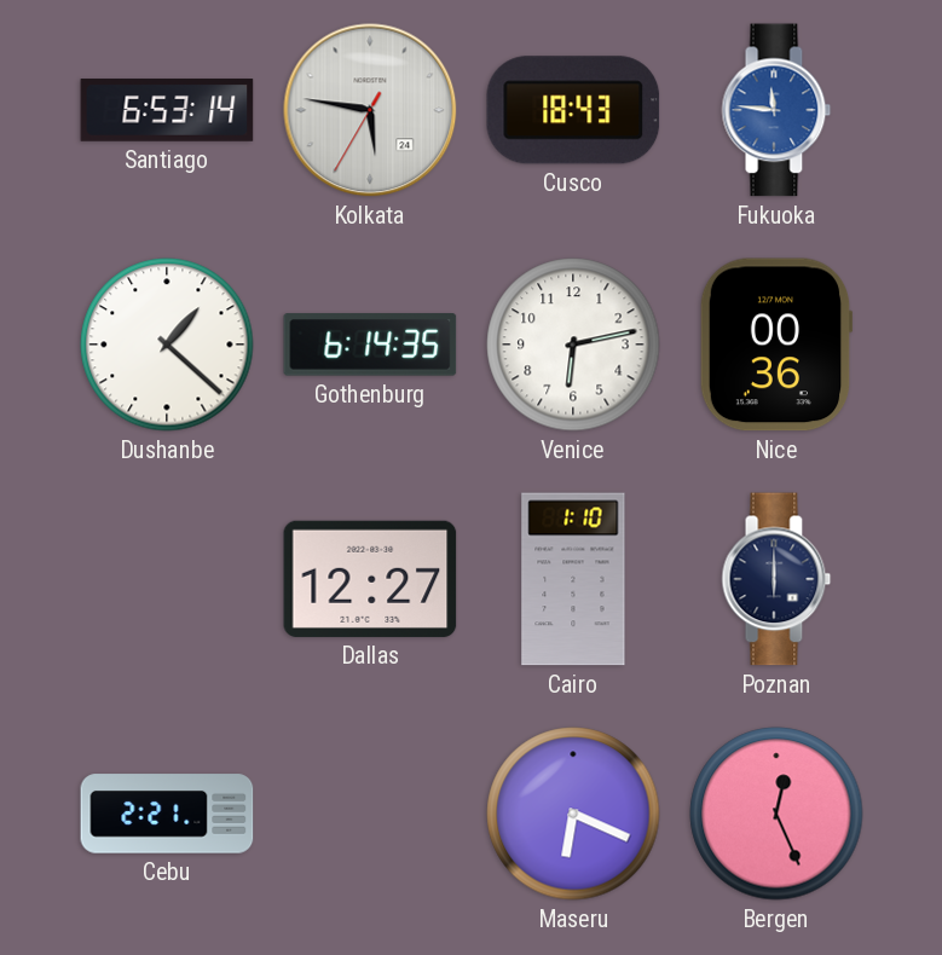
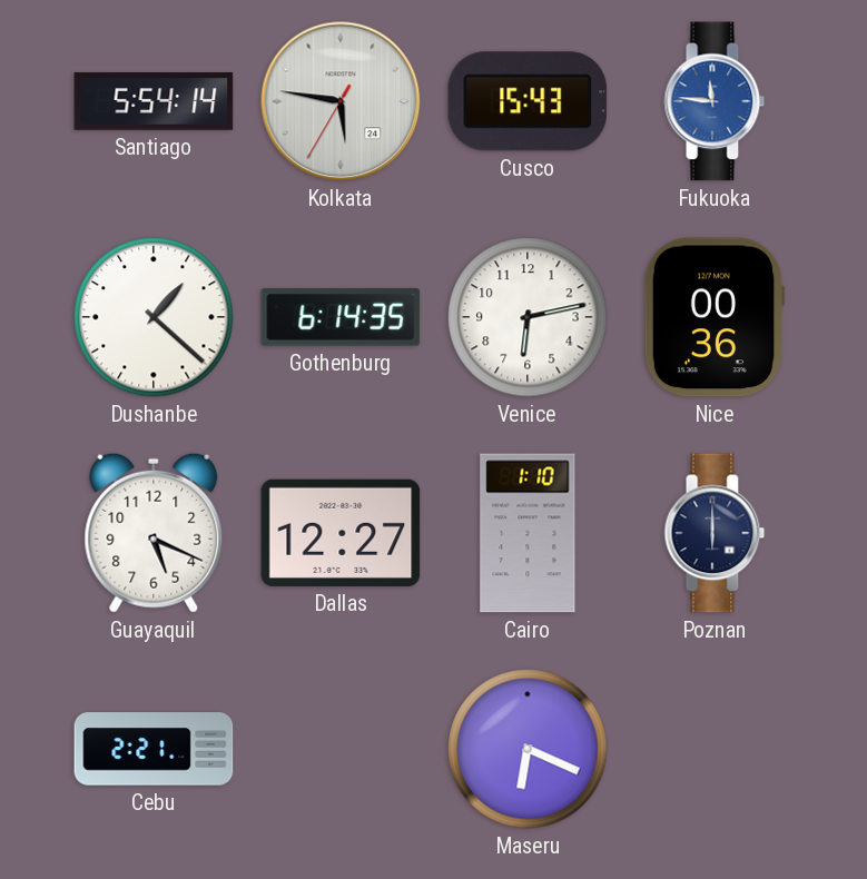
Santiago: 6:53 -> 5:54 (154, 101)
Cusco: 18:43 -> 15:43 (528, 101)
Guayaquil: none -> 5:19 (154, 533)
Bergen: 12:26 -> none (776, 814)
